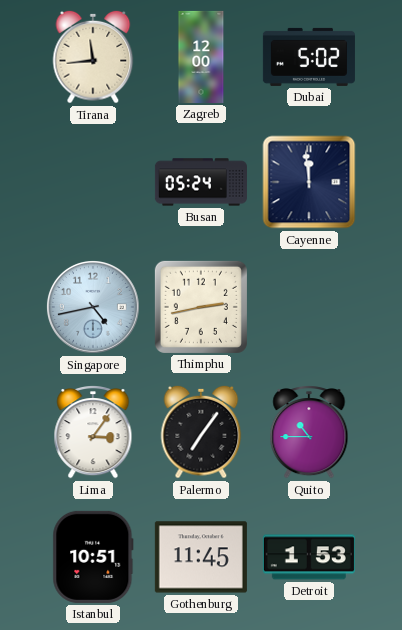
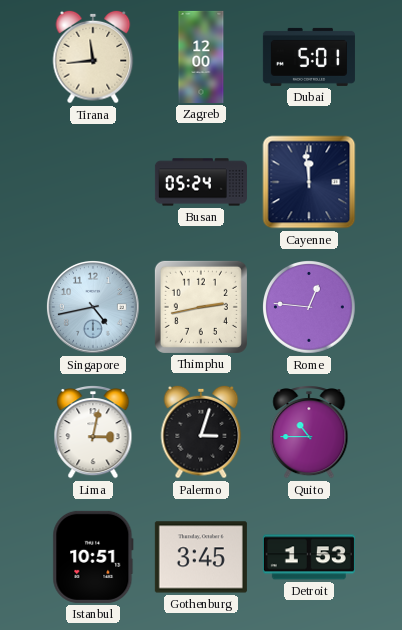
Dubai: 5:02 -> 5:01 (309, 57)
Rome: none -> 12:46 (310, 308)
Lima: 3:06 -> 3:02 (93, 433)
Palermo: 7:06 -> 3:03 (201, 432)
Gothenburg: 11:45 -> 3:45 (201, 557)
